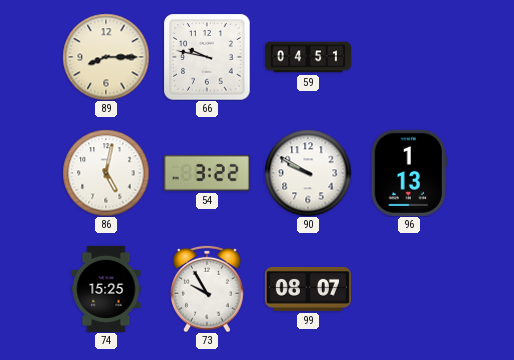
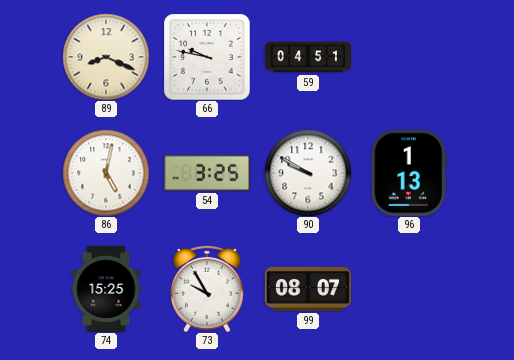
89: 8:15 -> 8:19 (106, 57)
54: 3:22 -> 3:25 (207, 173)
